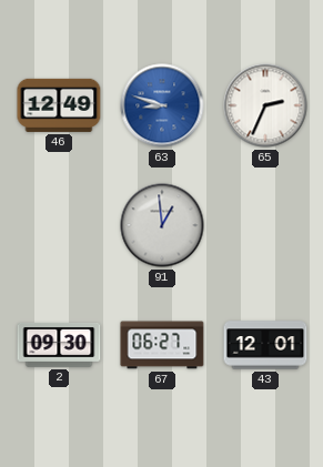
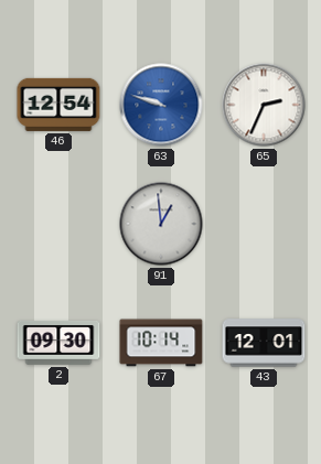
46: 12:49 -> 12:54 (58, 105)
63: 8:48 -> 9:48 (161, 105)
67: 06:27 -> 10:14 (161, 343)
